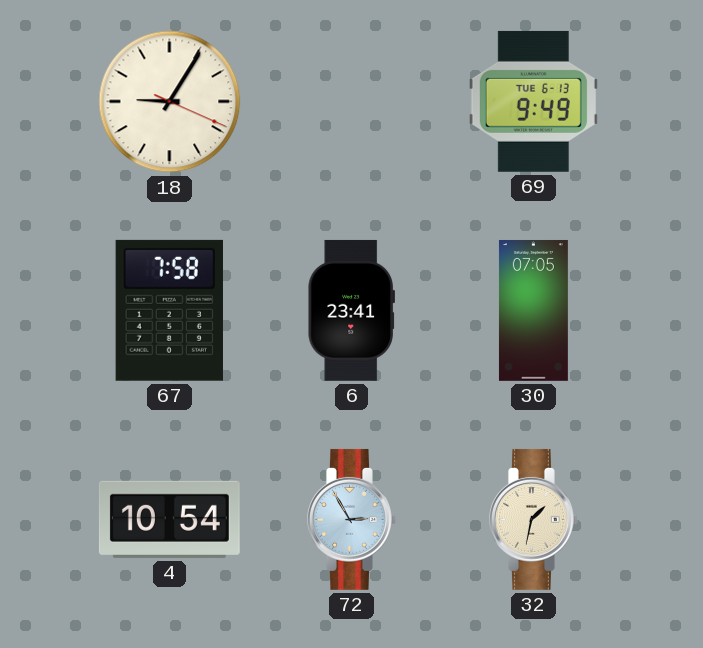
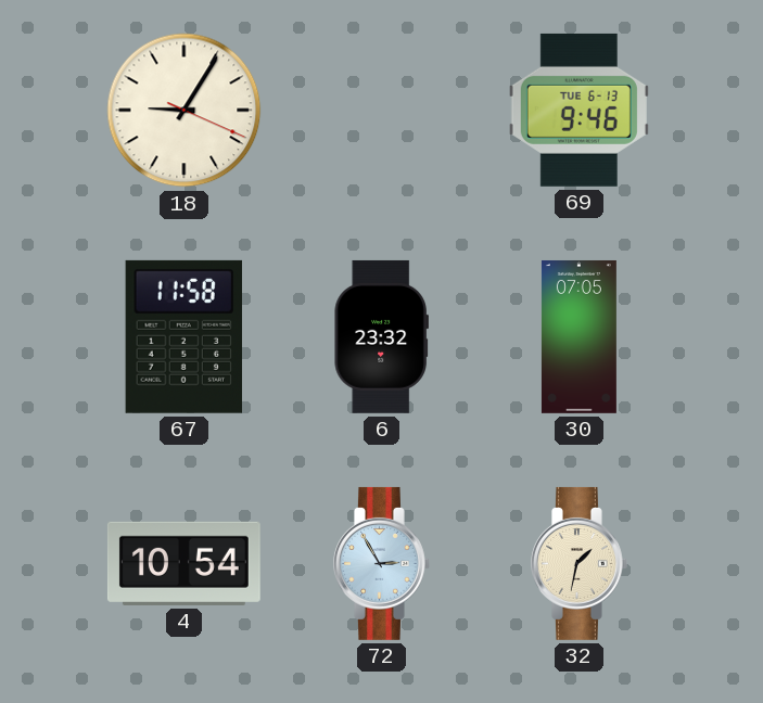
69: 9:49 -> 9:46 (578, 110)
67: 7:58 -> 11:58 (183, 336)
6: 23:41 -> 23:32 (381, 336)
